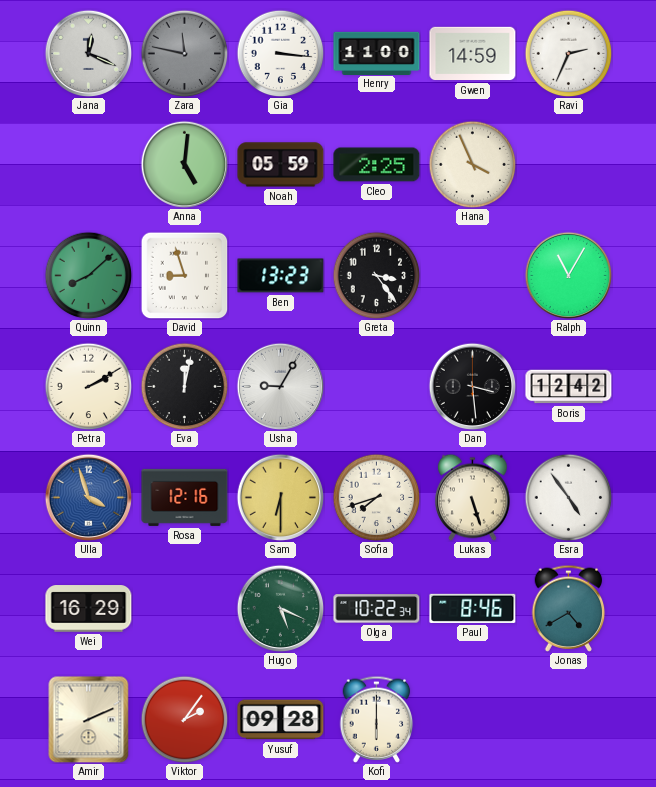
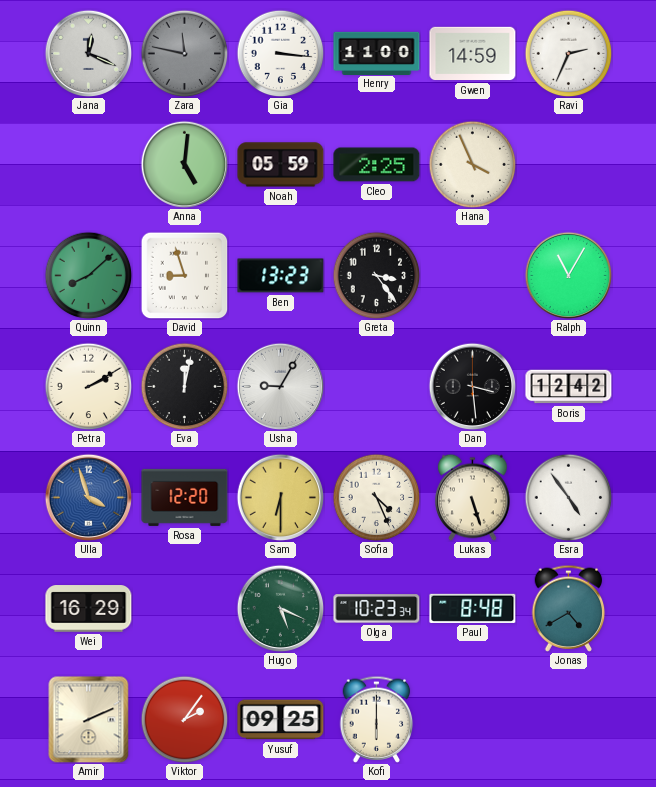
Rosa: 12:16 -> 12:20 (185, 497)
Sofia: 7:42 -> 4:26 (376, 497)
Olga: 10:22 -> 10:23 (377, 609)
Paul: 8:46 -> 8:48 (473, 608)
Yusuf: 09:28 -> 09:25 (281, 720)
